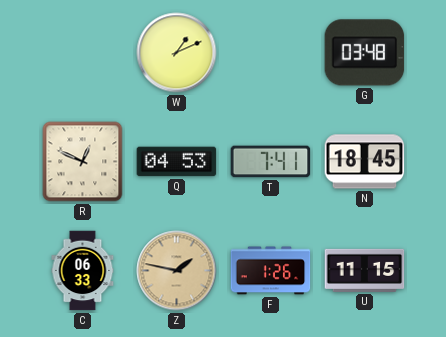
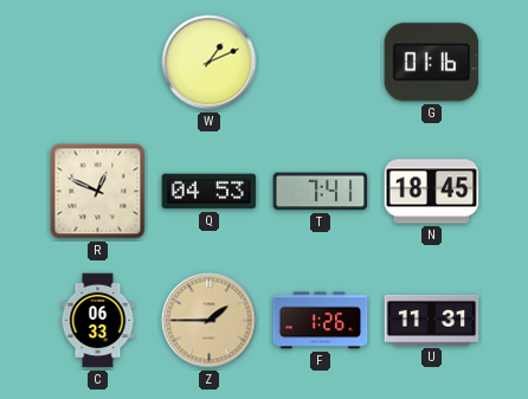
G: 03:48 -> 01:16 (432, 63)
Z: 1:47 -> 1:45 (210, 321)
U: 11:15 -> 11:31 (432, 320)
